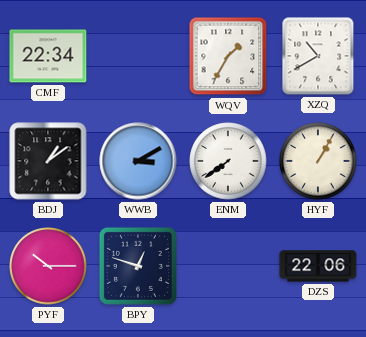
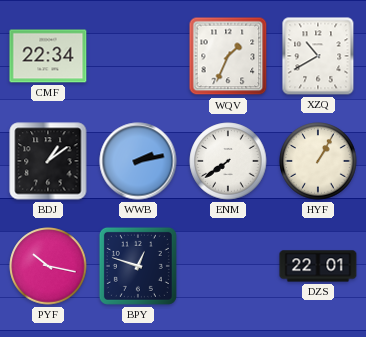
WQV: 1:35 -> 1:34 (228, 56)
WWB: 3:10 -> 2:13 (138, 161)
PYF: 10:15 -> 10:17 (48, 266)
DZS: 22:06 -> 22:01 (318, 266)
